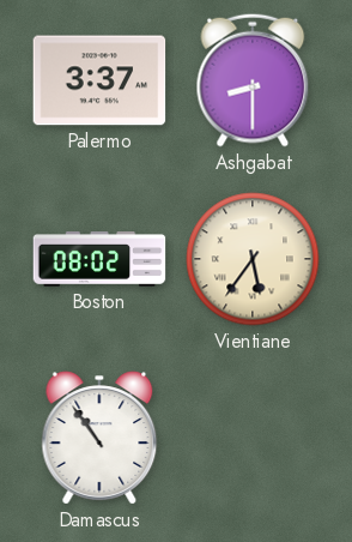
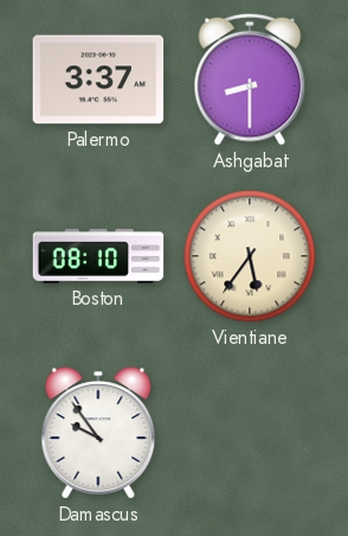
Boston: 08:02 -> 08:10 (98, 257)
Damascus: 10:54 -> 9:54 (98, 433)
